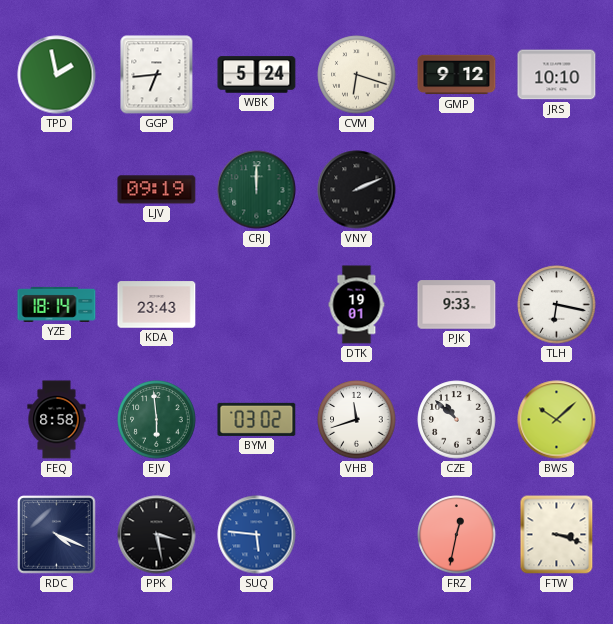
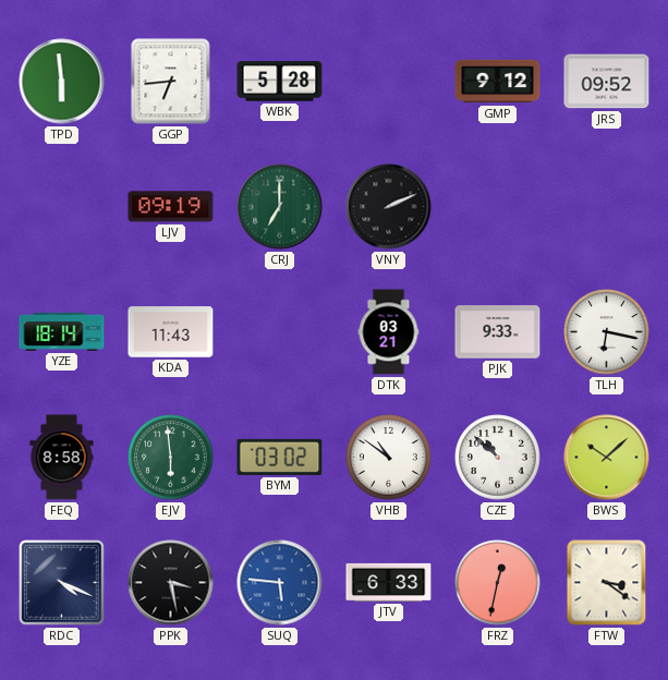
TPD: 1:58 -> 5:59 (62, 82)
WBK: 5:24 -> 5:28 (280, 82)
CVM: 6:18 -> none (357, 75)
JRS: 10:10 -> 09:52 (607, 82)
CRJ: 12:00 -> 7:00 (280, 207)
KDA: 23:43 -> 11:43 (171, 332)
DTK: 19:01 -> 03:21 (389, 332)
VHB: 11:42 -> 10:51 (389, 458)
JTV: none -> 6:33 (389, 582)
FTW: 3:18 -> 3:21 (607, 583)
